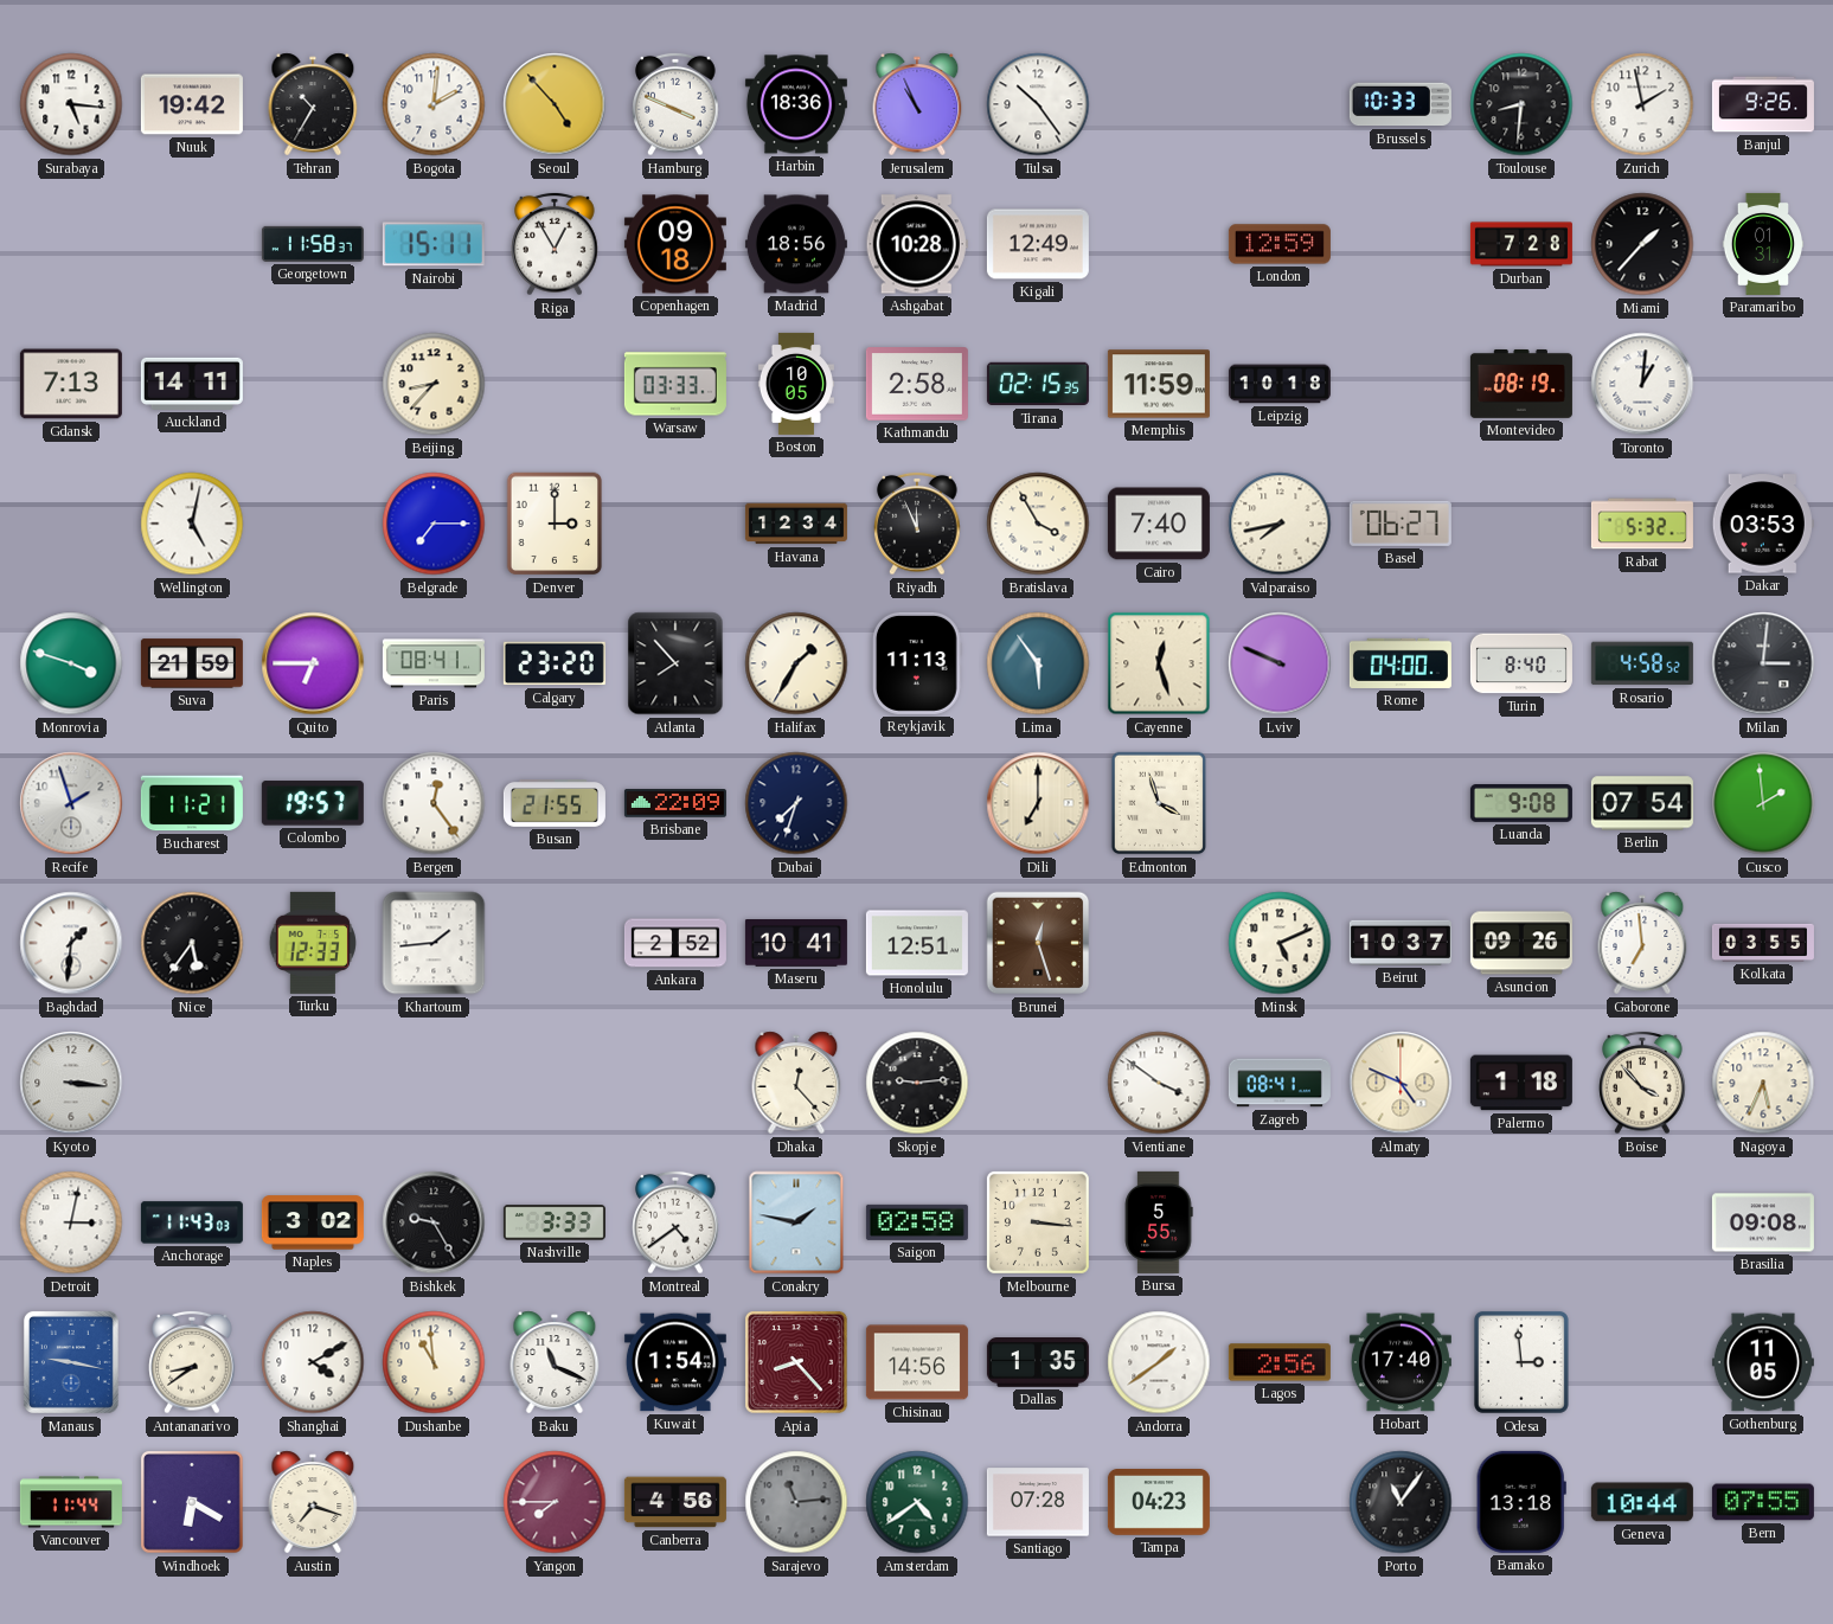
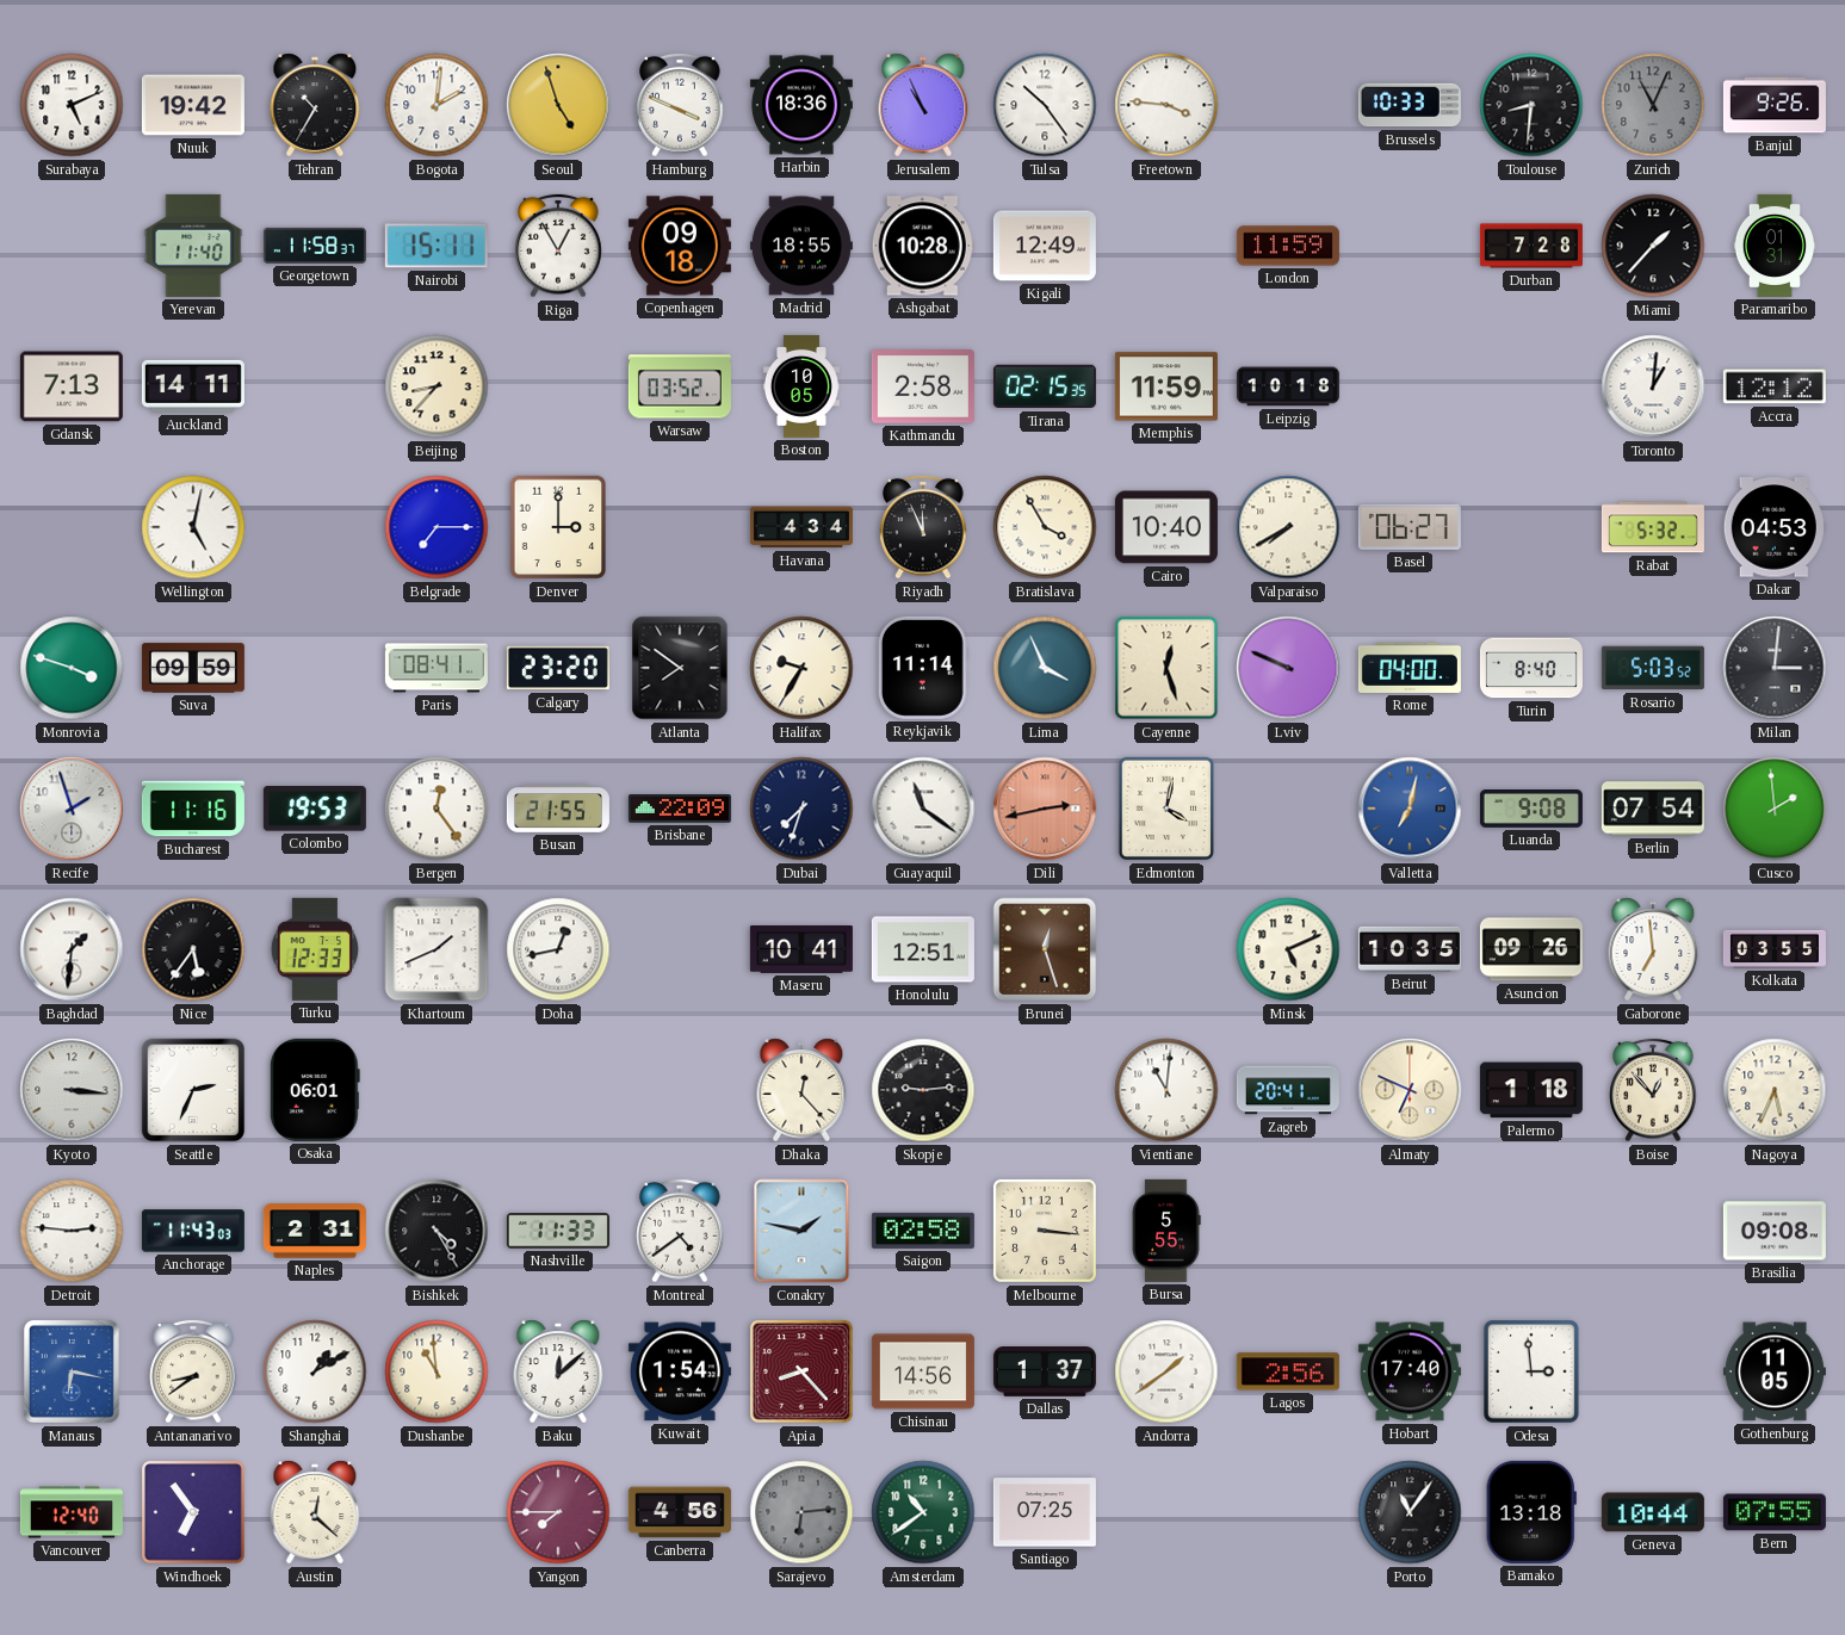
Surabaya: 5:16 -> 5:11 (72, 105)
Seoul: 4:53 -> 4:57 (558, 105)
Freetown: none -> 3:46 (1166, 105)
Zurich: 1:58 -> 11:04 (1653, 105)
Zurich dial: white -> grey (1653, 105)
Yerevan: none -> 11:40 (193, 246)
Madrid: 18:56 -> 18:55 (801, 246)
London: 12:59 -> 11:59 (1288, 246)
Warsaw: 03:33 -> 03:52 (680, 386)
Montevideo: 08:19 -> none (1521, 384)
Accra: none -> 12:12 (1775, 386)
Havana: 12:34 -> 4:34 (801, 527)
Cairo: 7:40 -> 10:40 (1166, 527)
Valparaiso: 7:43 -> 7:40 (1288, 527)
Dakar: 03:53 -> 04:53 (1775, 527)
Suva: 21:59 -> 09:59 (193, 668)
Quito: 6:45 -> none (313, 663)
Atlanta: 7:53 -> 7:51 (680, 668)
Halifax: 1:35 -> 9:35 (801, 668)
Reykjavik: 11:13 -> 11:14 (923, 668)
Lima: 5:54 -> 3:56 (1045, 668)
Rosario: 4:58 -> 5:03 (1653, 668)
Bucharest: 11:21 -> 11:16 (193, 809)
Colombo: 19:57 -> 19:53 (315, 809)
Guayaquil: none -> 11:21 (923, 809)
Dili: 7:00 -> 2:43 (1045, 809)
Dili dial: cream -> salmon (1045, 809)
Edmonton: 3:57 -> 4:02 (1166, 809)
Valletta: none -> 7:02 (1410, 809)
Khartoum: 1:44 -> 1:41 (437, 949)
Doha: none -> 12:43 (558, 949)
Ankara: 2:52 -> none (675, 943)
Beirut: 10:37 -> 10:35 (1410, 949)
Seattle: none -> 2:34 (193, 1090)
Osaka: none -> 06:01 (315, 1090)
Vientiane: 3:51 -> 11:01 (1166, 1090)
Zagreb: 08:41 -> 20:41 (1288, 1090)
Almaty: 4:49 -> 6:49 (1410, 1090)
Boise: 3:53 -> 12:53 (1653, 1090)
Detroit: 3:02 -> 2:46 (72, 1231)
Naples: 3:02 -> 2:31 (315, 1231)
Bishkek: 9:25 -> 4:25 (437, 1231)
Nashville: 3:33 -> 11:33 (558, 1231)
Manaus: 9:17 -> 6:17 (72, 1371)
Shanghai: 4:10 -> 1:10 (315, 1371)
Baku: 11:19 -> 12:08 (558, 1371)
Dallas: 1:35 -> 1:37 (1045, 1373)
Vancouver: 11:44 -> 12:40 (72, 1512)
Windhoek: 6:20 -> 6:54 (194, 1513)
Austin: 7:18 -> 12:22 (315, 1512)
Sarajevo: 11:14 -> 6:14 (801, 1512)
Amsterdam: 4:39 -> 10:39 (923, 1512)
Santiago: 07:28 -> 07:25 (1045, 1512)
Tampa: 04:23 -> none (1159, 1503)
